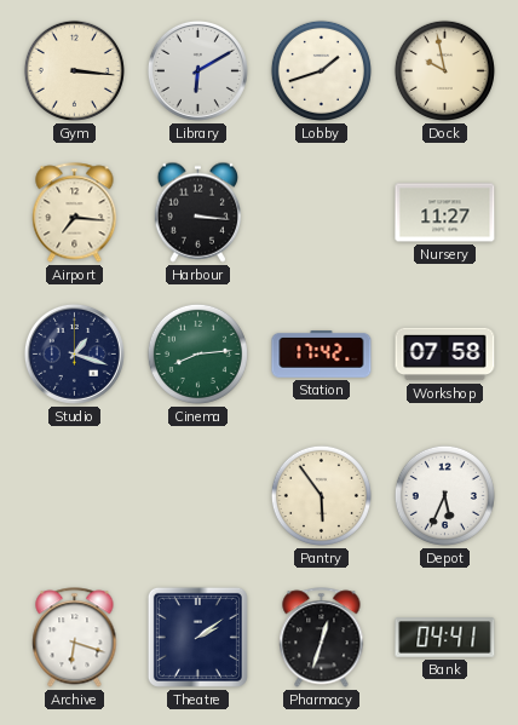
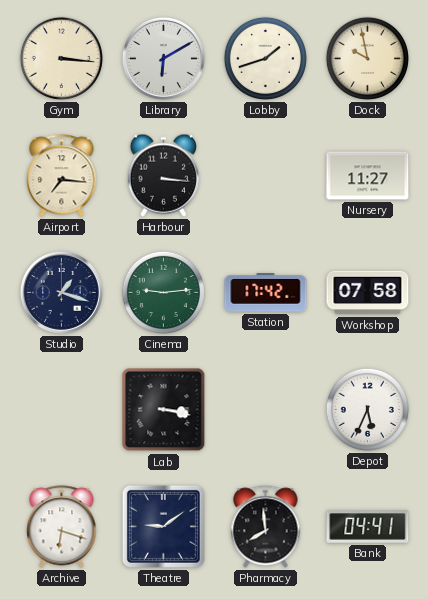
Cinema: 8:14 -> 9:14 (163, 292)
Lab: none -> 3:17 (164, 410)
Pantry: 5:54 -> none (321, 495)
Theatre: 2:09 -> 9:09 (163, 526)
Pharmacy: 12:33 -> 7:59 (266, 527)
